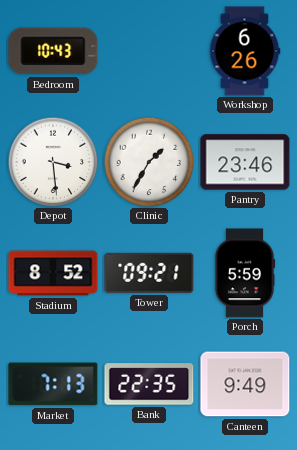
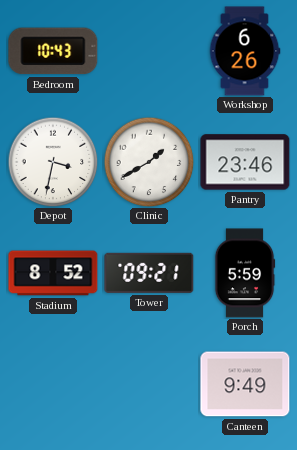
Depot: 3:29 -> 3:32 (53, 162)
Clinic: 1:35 -> 1:40 (149, 162)
Market: 7:13 -> none (53, 384)
Bank: 22:35 -> none (149, 384)
